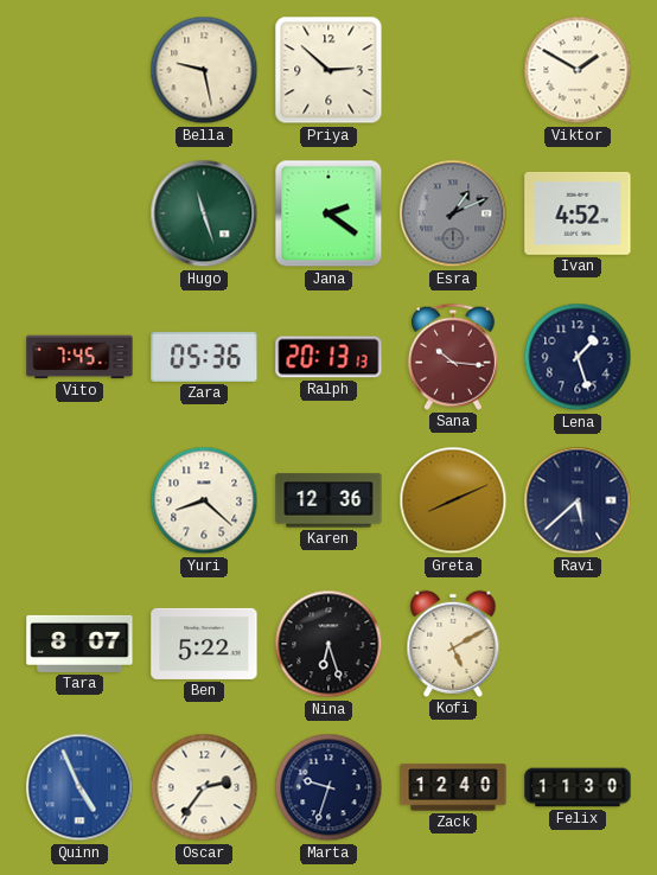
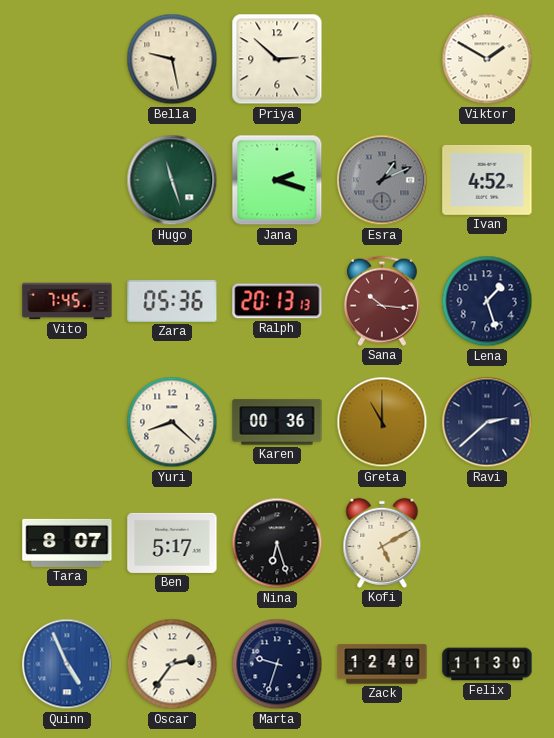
Jana: 2:21 -> 2:18 (277, 180)
Karen: 12:36 -> 00:36 (277, 422)
Greta: 8:11 -> 11:00 (382, 422)
Ravi: 5:38 -> 2:38 (487, 422)
Ben: 5:22 -> 5:17 (172, 543)
